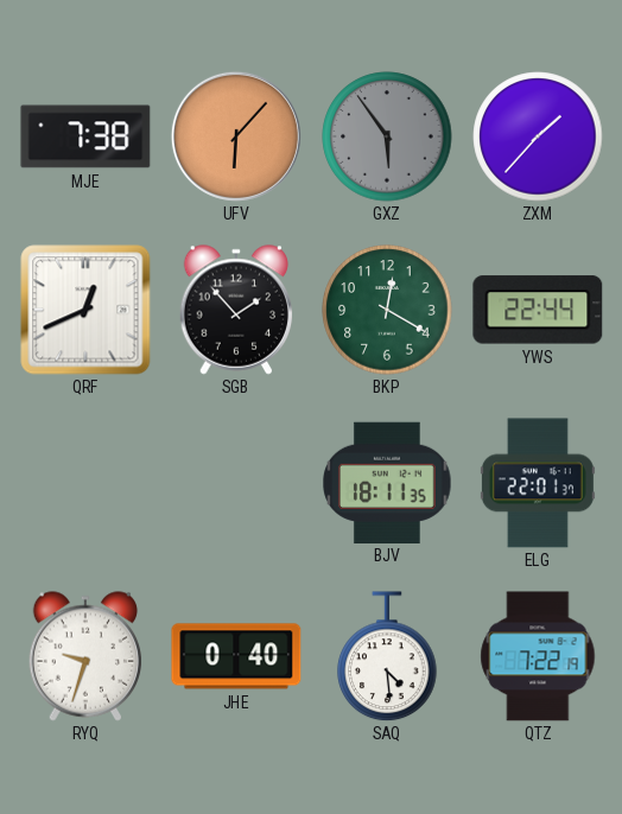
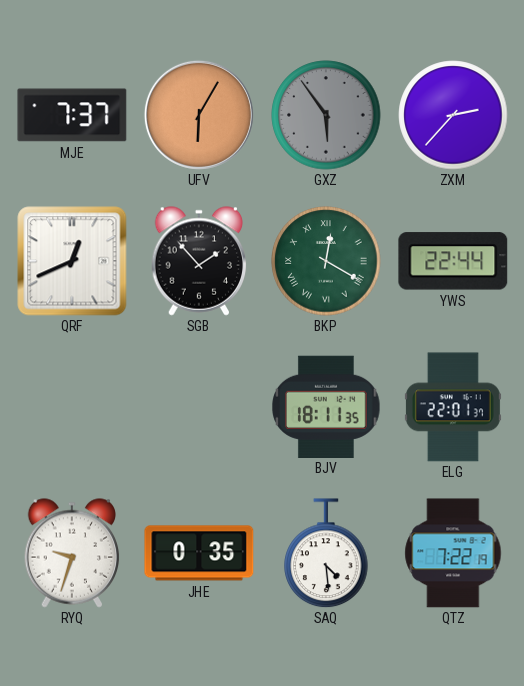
MJE: 7:38 -> 7:37 (72, 115)
UFV: 6:07 -> 6:05 (199, 115)
ZXM: 1:37 -> 2:37 (453, 115)
BKP numerals: Arabic -> Roman (326, 261)
JHE: 0:40 -> 0:35 (199, 553)
